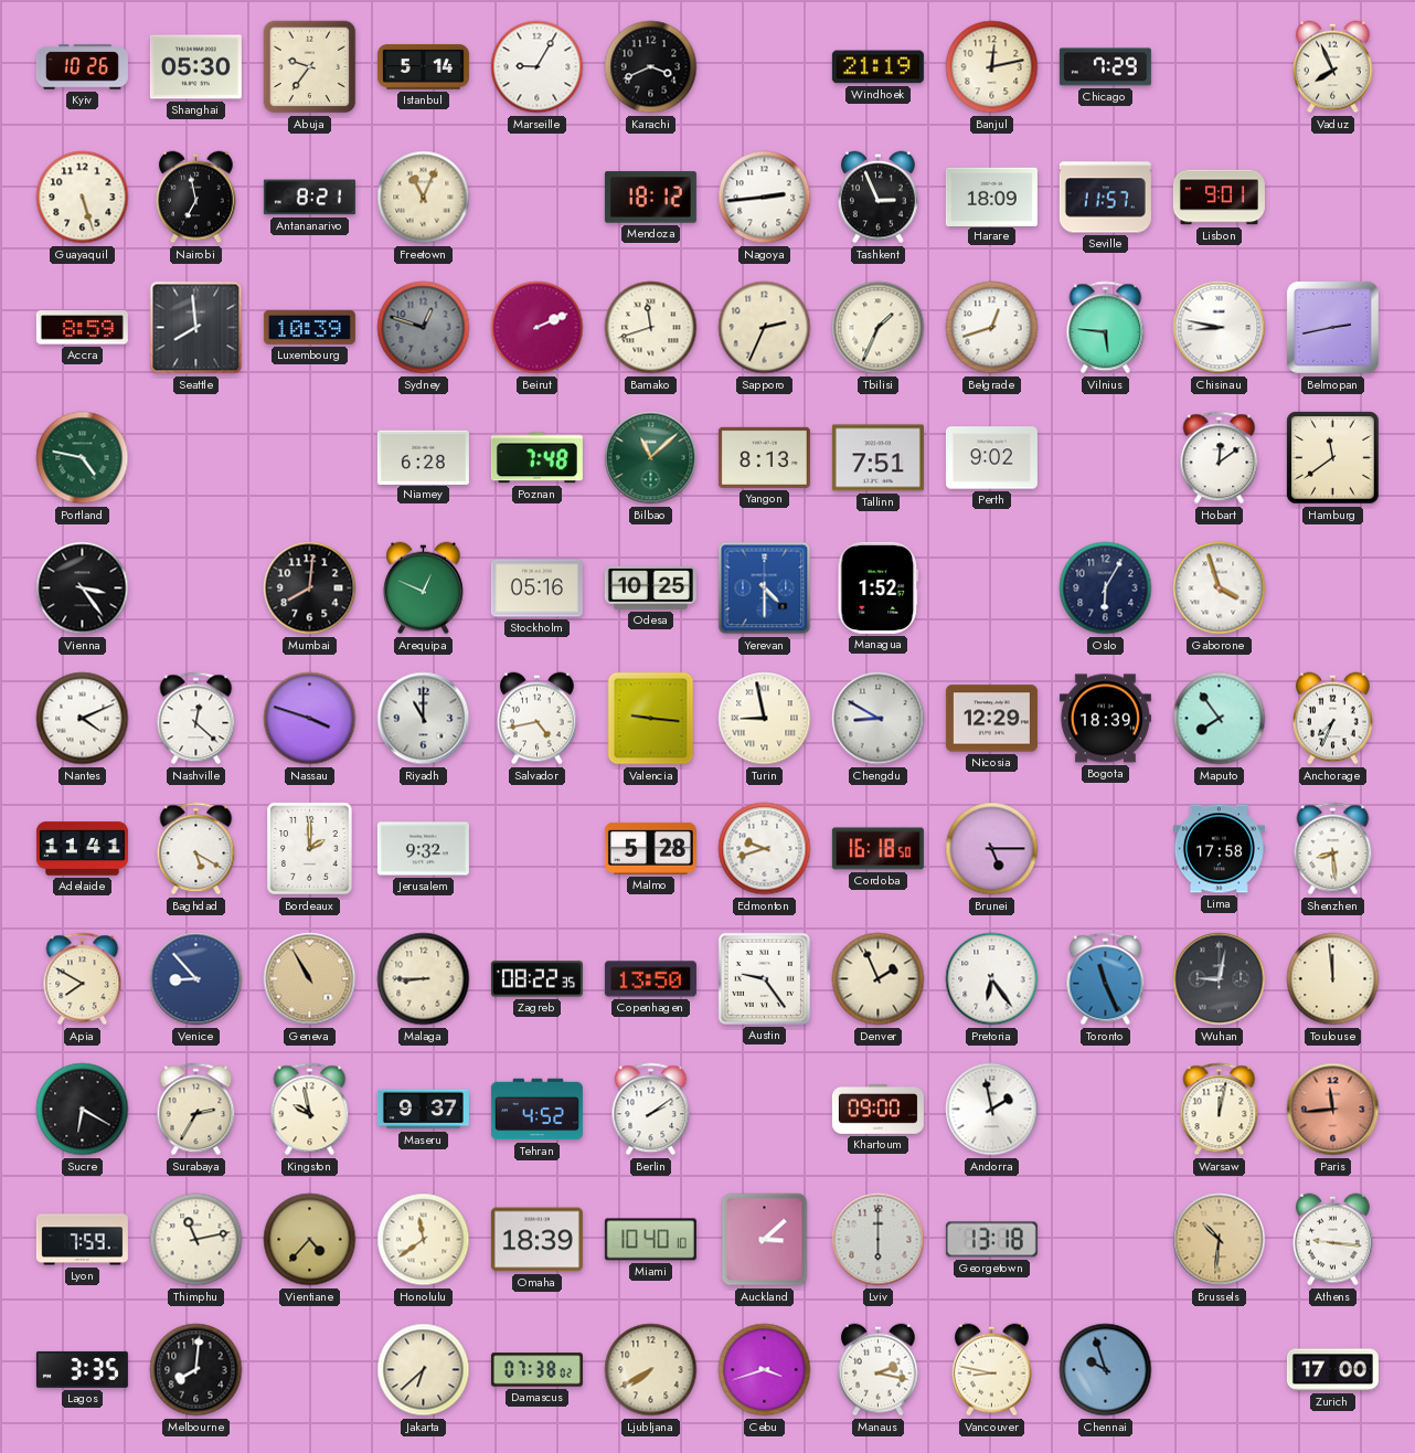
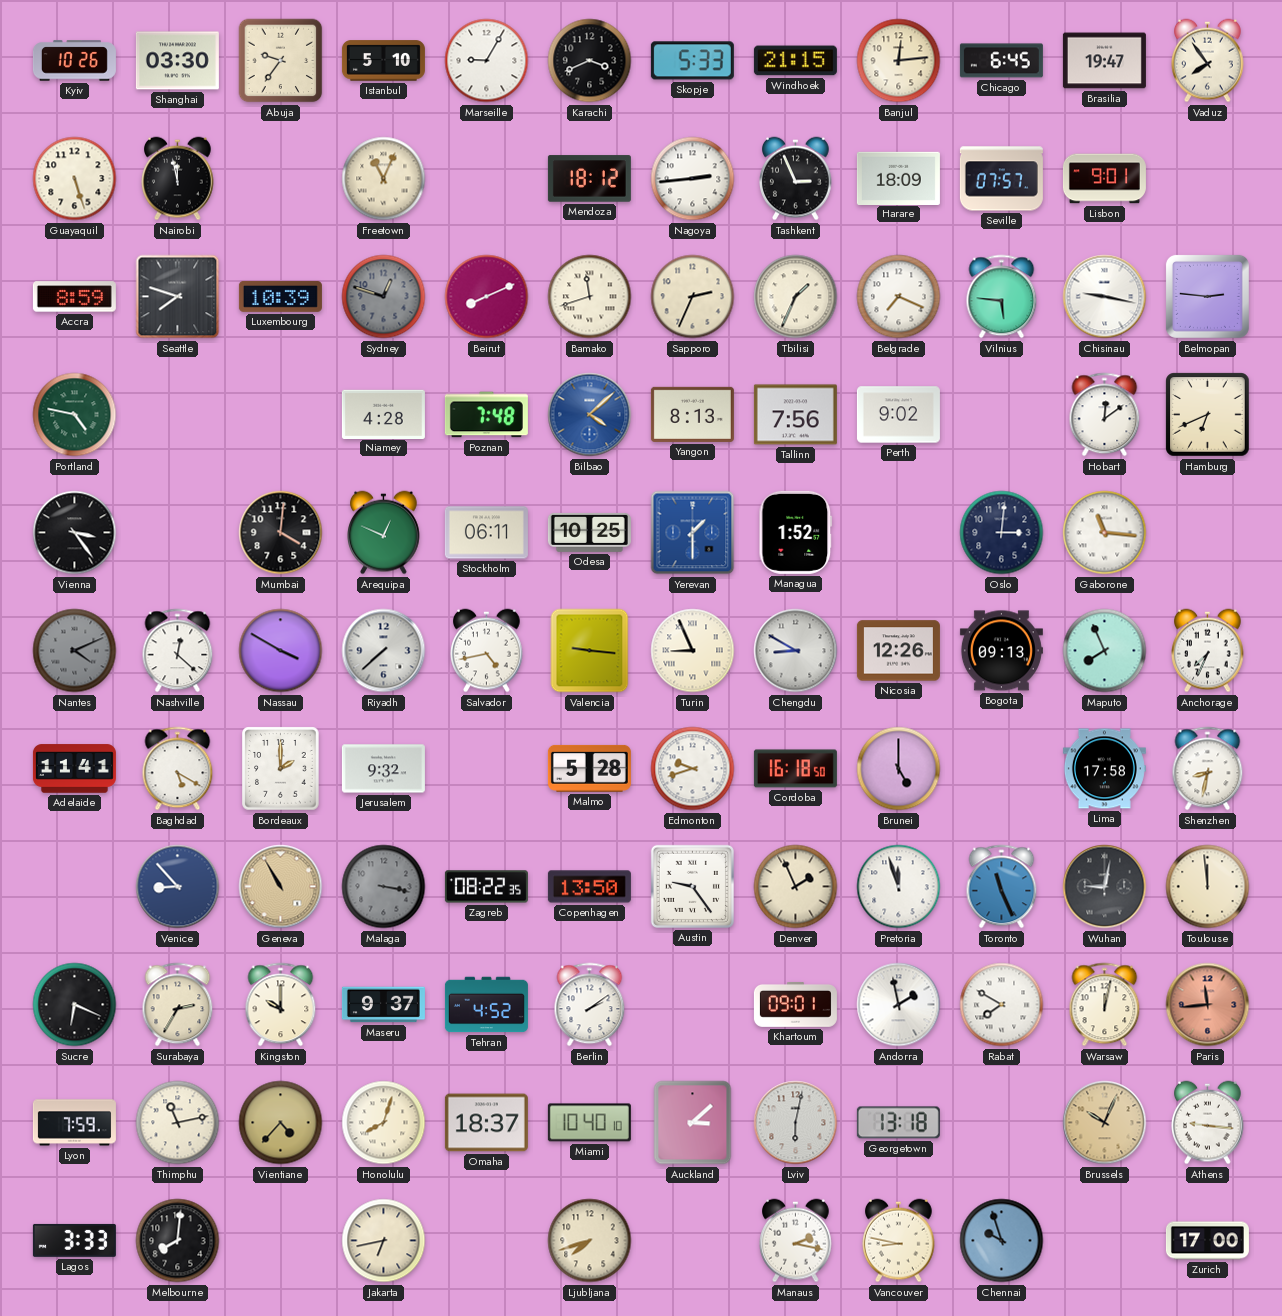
Shanghai: 05:30 -> 03:30 (177, 61)
Istanbul: 5:14 -> 5:10 (383, 61)
Skopje: none -> 5:33 (692, 61)
Windhoek: 21:19 -> 21:15 (795, 61)
Banjul: 12:13 -> 12:14 (899, 61)
Chicago: 7:29 -> 6:45 (1001, 61)
Brasilia: none -> 19:47 (1104, 61)
Vaduz: 7:56 -> 7:54 (1208, 61)
Nairobi: 6:58 -> 11:58 (178, 179)
Antananarivo: 8:21 -> none (309, 198)
Seville: 11:57 -> 07:57 (1001, 179)
Seattle: 7:59 -> 7:48 (178, 297)
Beirut: 2:11 -> 8:11 (487, 297)
Belgrade: 12:42 -> 7:19 (899, 297)
Chisinau: 8:47 -> 9:17 (1105, 297)
Belmopan: 2:43 -> 2:46 (1207, 296)
Niamey: 6:28 -> 4:28 (383, 414)
Bilbao: 11:08 -> 4:08 (590, 415)
Bilbao dial: green -> blue (590, 415)
Tallinn: 7:51 -> 7:56 (795, 415)
Hamburg: 11:39 -> 6:41 (1208, 415)
Mumbai: 8:01 -> 4:01 (281, 533)
Stockholm: 05:16 -> 06:11 (486, 533)
Yerevan: 4:30 -> 1:30 (693, 533)
Oslo: 6:05 -> 3:01 (1002, 533)
Gaborone: 3:57 -> 11:16 (1105, 533)
Nantes dial: white -> grey (75, 651)
Nassau: 3:48 -> 3:50 (281, 651)
Riyadh: 11:00 -> 7:38 (384, 651)
Turin: 8:58 -> 8:56 (693, 651)
Nicosia: 12:29 -> 12:26 (898, 651)
Bogota: 18:39 -> 09:13 (1001, 651)
Maputo: 7:54 -> 7:56 (1105, 651)
Brunei: 5:15 -> 5:00 (899, 769)
Shenzhen: 8:29 -> 8:32 (1208, 769)
Apia: 7:50 -> none (83, 979)
Malaga: 8:45 -> 3:17 (384, 887)
Malaga dial: cream -> grey (384, 887)
Pretoria: 6:24 -> 11:57 (899, 887)
Sucre: 6:20 -> 6:19 (75, 1005)
Kingston: 9:58 -> 10:00 (281, 1005)
Khartoum: 09:00 -> 09:01 (795, 1004)
Rabat: none -> 7:50 (1002, 1005)
Honolulu: 11:39 -> 8:03 (384, 1123)
Omaha: 18:39 -> 18:37 (486, 1123)
Lviv: 6:00 -> 6:02 (796, 1123)
Brussels: 10:31 -> 10:04 (1105, 1123)
Lagos: 3:35 -> 3:33 (74, 1240)
Jakarta: 6:38 -> 6:43 (384, 1241)
Damascus: 07:38 -> none (536, 1370)
Ljubljana: 7:40 -> 7:42 (590, 1241)
Cebu: 3:42 -> none (765, 1370)
